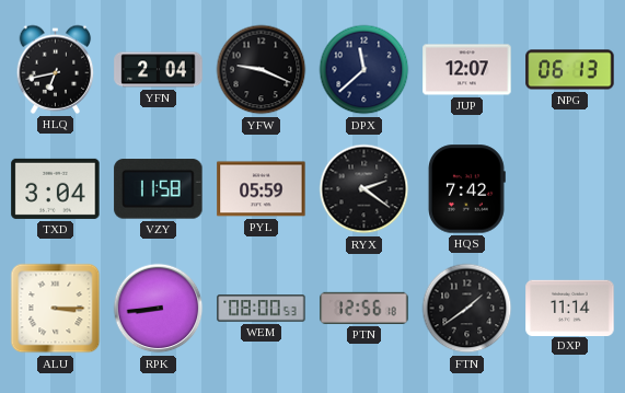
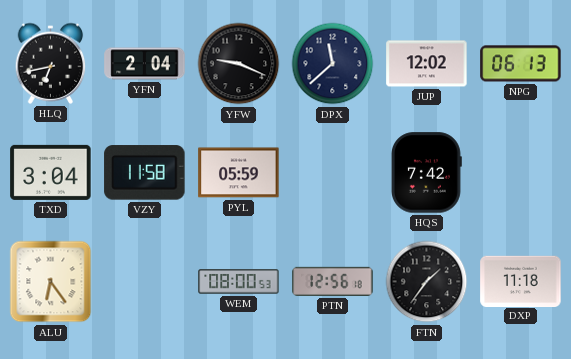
JUP: 12:07 -> 12:02 (427, 64)
RYX: 2:21 -> none (364, 189)
ALU: 3:15 -> 6:24 (51, 282)
RPK: 8:44 -> none (159, 309)
FTN: 1:39 -> 1:36 (427, 282)
DXP: 11:14 -> 11:18 (521, 281)
